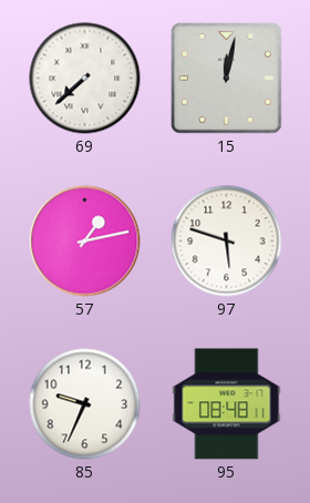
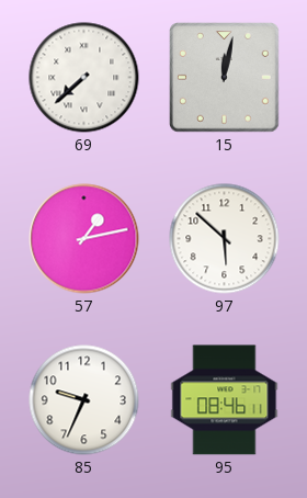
97: 5:48 -> 5:52 (225, 239)
95: 08:48 -> 08:46 (225, 400)
